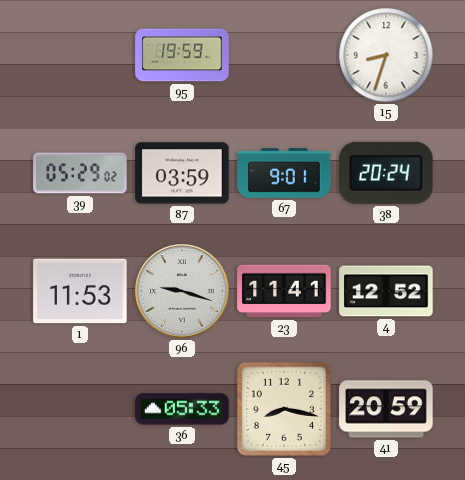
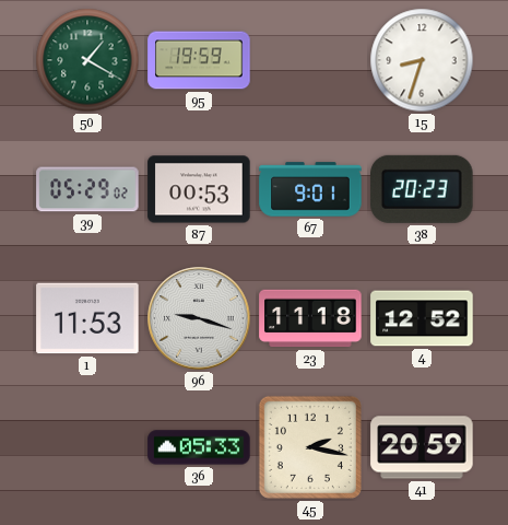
50: none -> 1:20 (87, 60)
87: 03:59 -> 00:53 (199, 189)
38: 20:24 -> 20:23 (422, 189)
23: 11:41 -> 11:18 (310, 318)
45: 8:17 -> 2:17 (310, 447)
